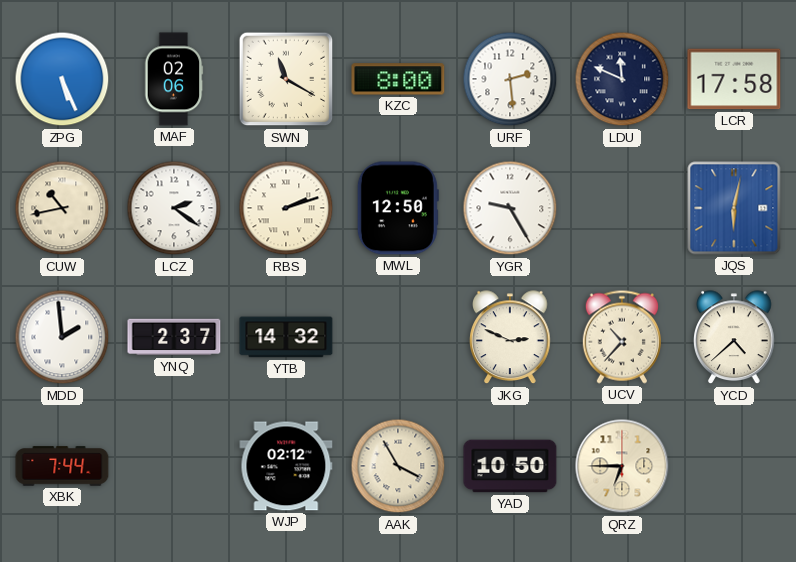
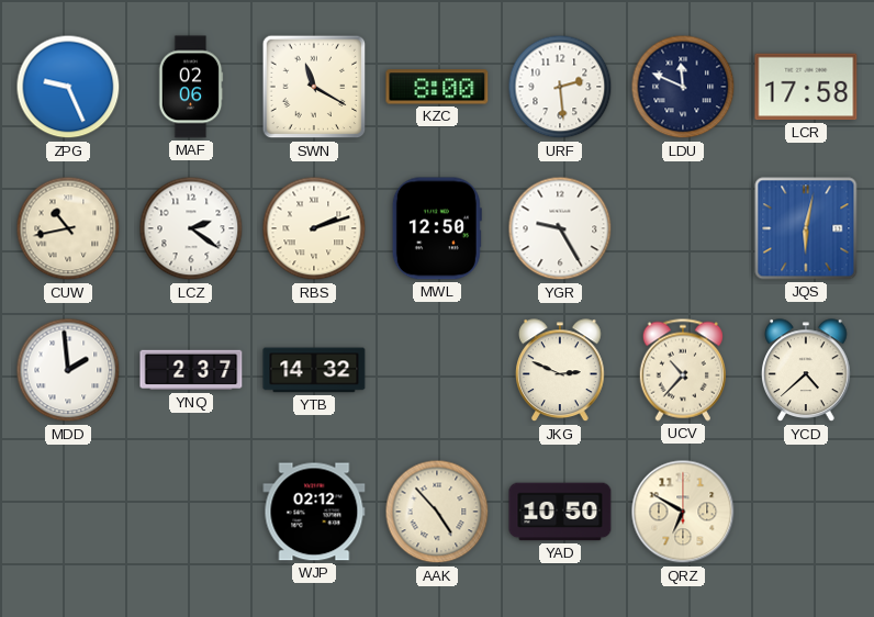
ZPG: 5:26 -> 9:26 (68, 87)
XBK: 7:44 -> none (62, 466)
AAK: 3:55 -> 4:53 (437, 512)
QRZ: 6:45 -> 6:50 (683, 512)
